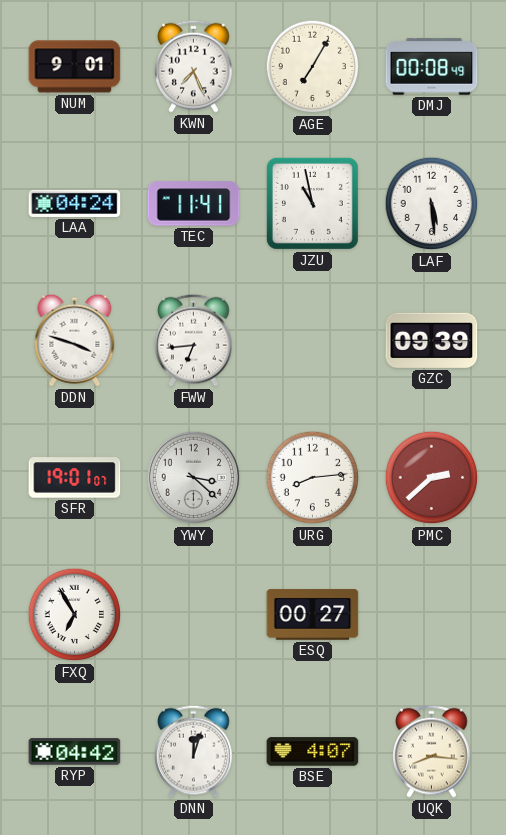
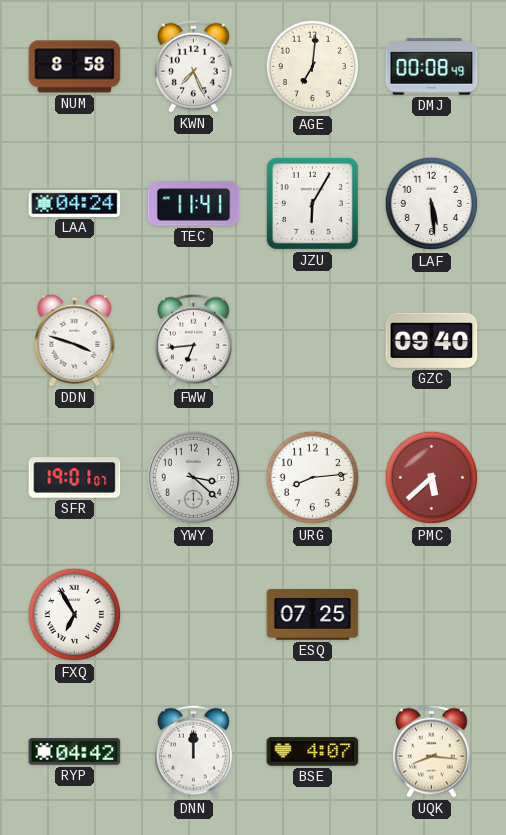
NUM: 9:01 -> 8:58 (75, 67)
AGE: 7:05 -> 7:01 (313, 67)
JZU: 10:58 -> 6:05 (312, 203)
GZC: 09:39 -> 09:40 (432, 340)
PMC: 2:38 -> 5:38 (432, 478)
ESQ: 00:27 -> 07:25 (313, 615)
DNN: 12:03 -> 12:00 (194, 751)
